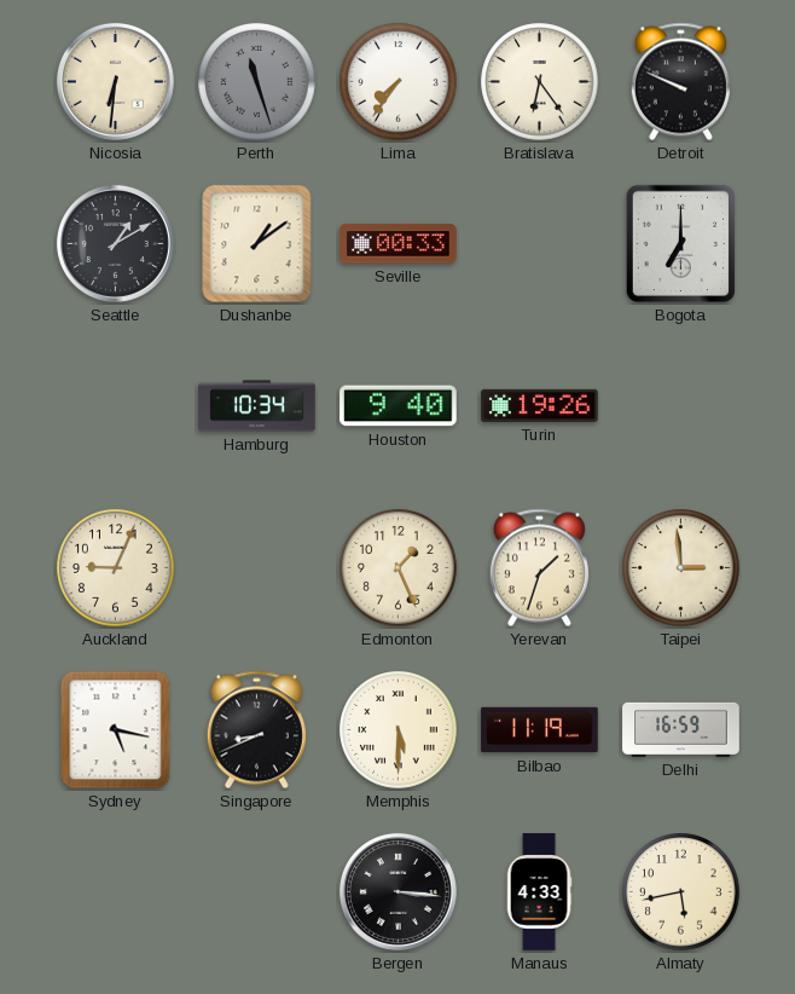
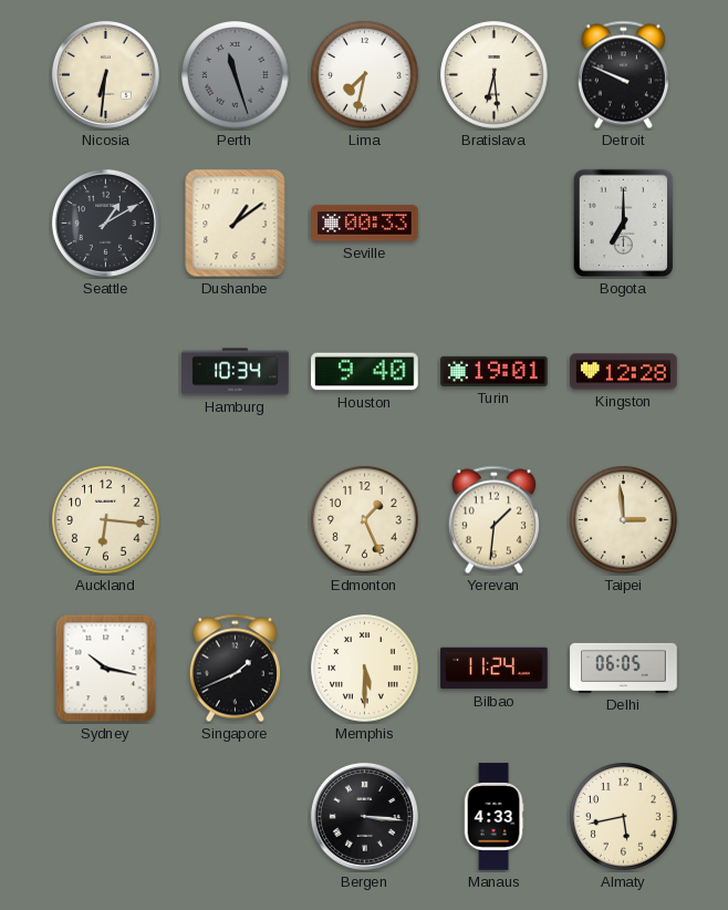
Lima: 7:36 -> 7:32 (365, 75)
Bratislava: 6:24 -> 6:29 (495, 75)
Turin: 19:26 -> 19:01 (495, 371)
Kingston: none -> 12:28 (624, 372)
Auckland: 9:04 -> 6:16 (106, 520)
Yerevan: 1:33 -> 1:31 (493, 520)
Sydney: 5:17 -> 10:17 (106, 669)
Singapore: 8:41 -> 1:41 (235, 669)
Bilbao: 11:19 -> 11:24 (495, 669)
Delhi: 16:59 -> 06:05 (624, 668)
